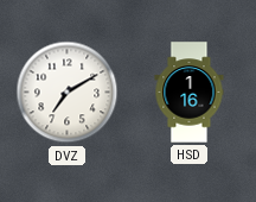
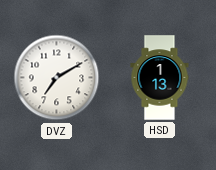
HSD: 1:16 -> 1:13 (160, 78)
